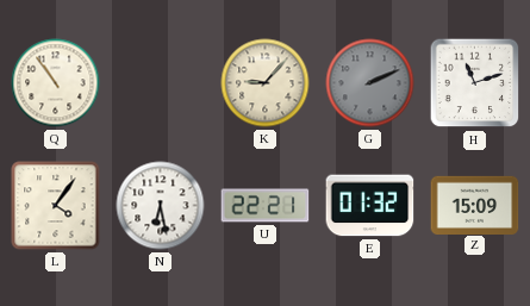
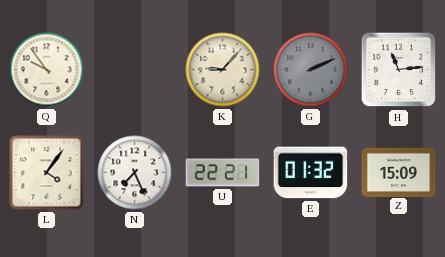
Q: 10:54 -> 9:54 (47, 70)
H: 11:12 -> 11:14 (399, 70)
N: 6:28 -> 7:26 (135, 173)
